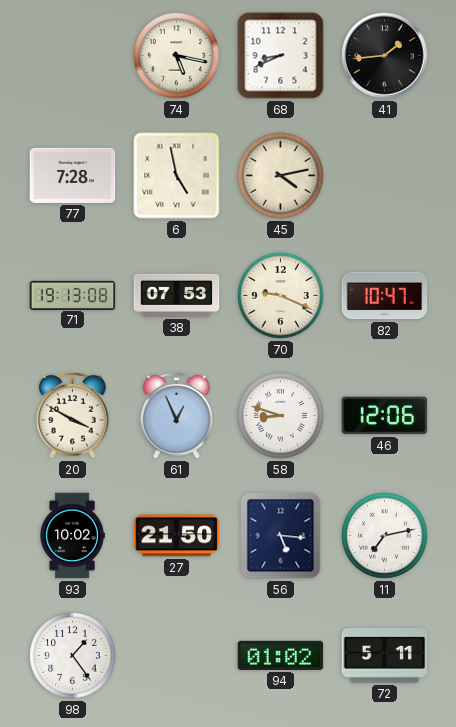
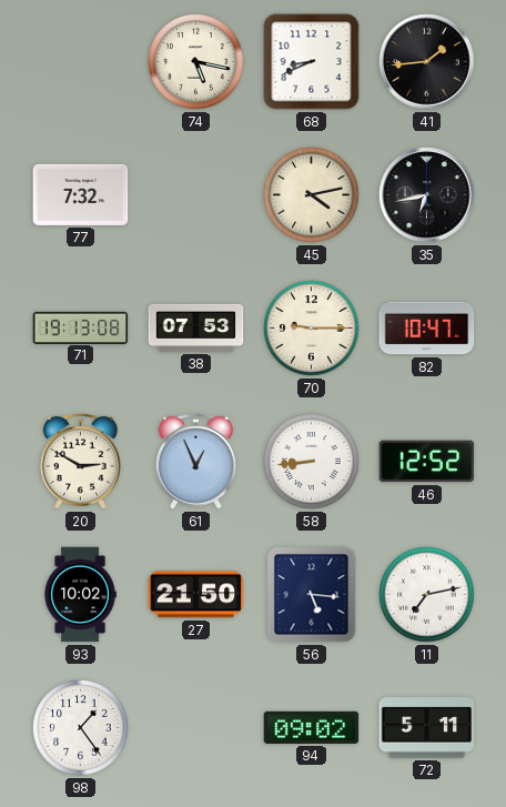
77: 7:28 -> 7:32 (81, 194)
6: 4:58 -> none (177, 176)
35: none -> 6:43 (427, 195)
70: 9:19 -> 9:15 (312, 329)
20: 3:50 -> 2:50 (81, 461)
58: 8:48 -> 8:44 (312, 462)
46: 12:06 -> 12:52 (427, 462)
94: 01:02 -> 09:02 (312, 727)
